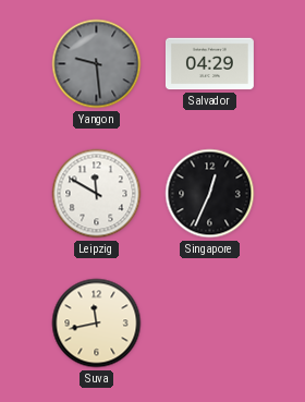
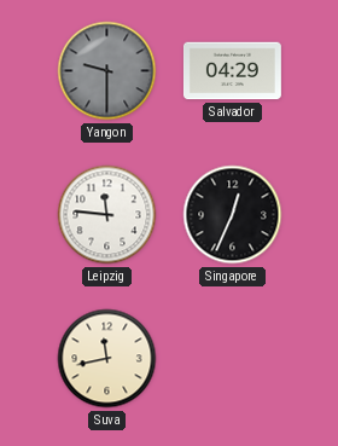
Yangon: 9:29 -> 9:30 (107, 71)
Leipzig: 11:50 -> 11:46 (107, 215)
